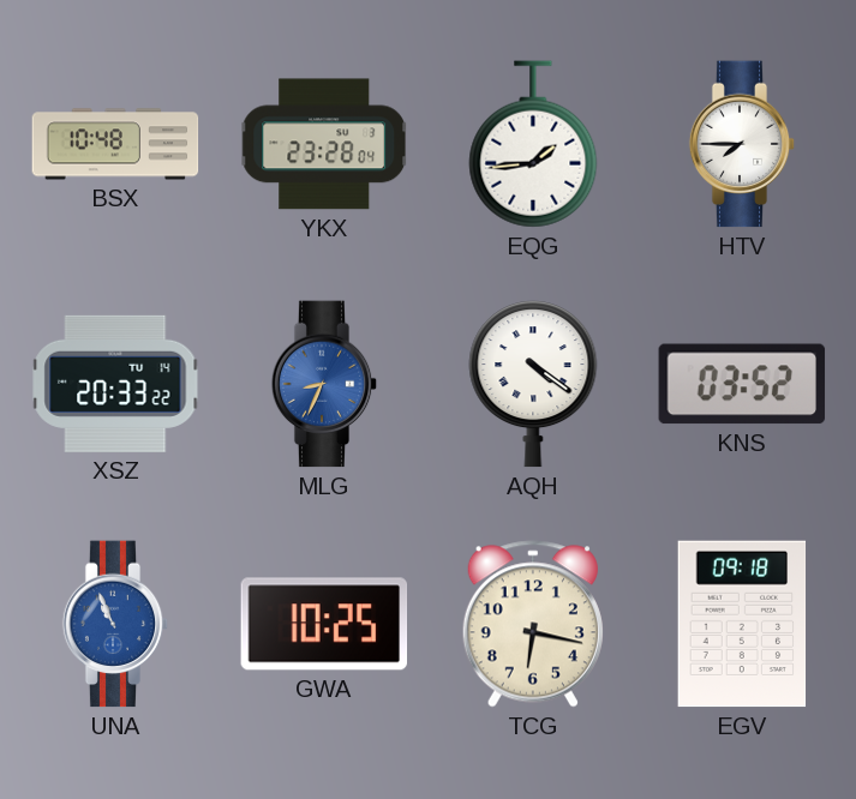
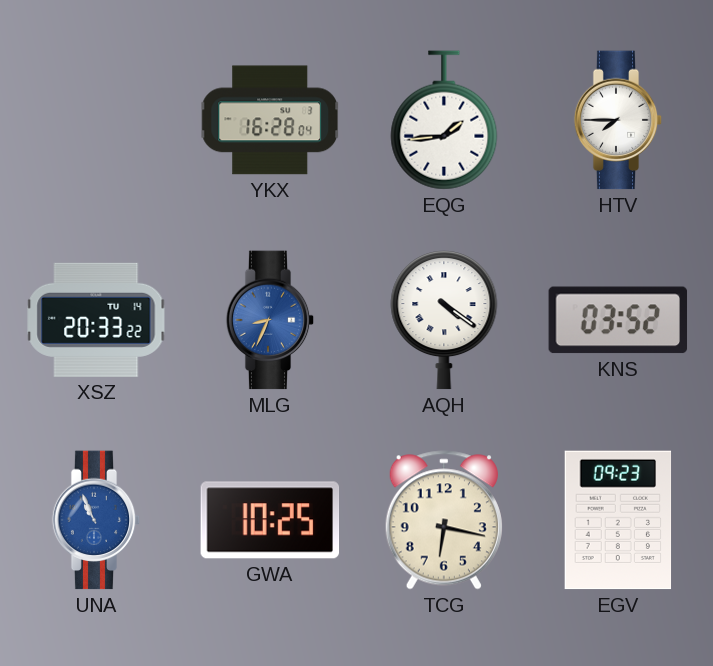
BSX: 10:48 -> none (115, 144)
YKX: 23:28 -> 16:28 (271, 120)
EGV: 09:18 -> 09:23 (618, 520)
